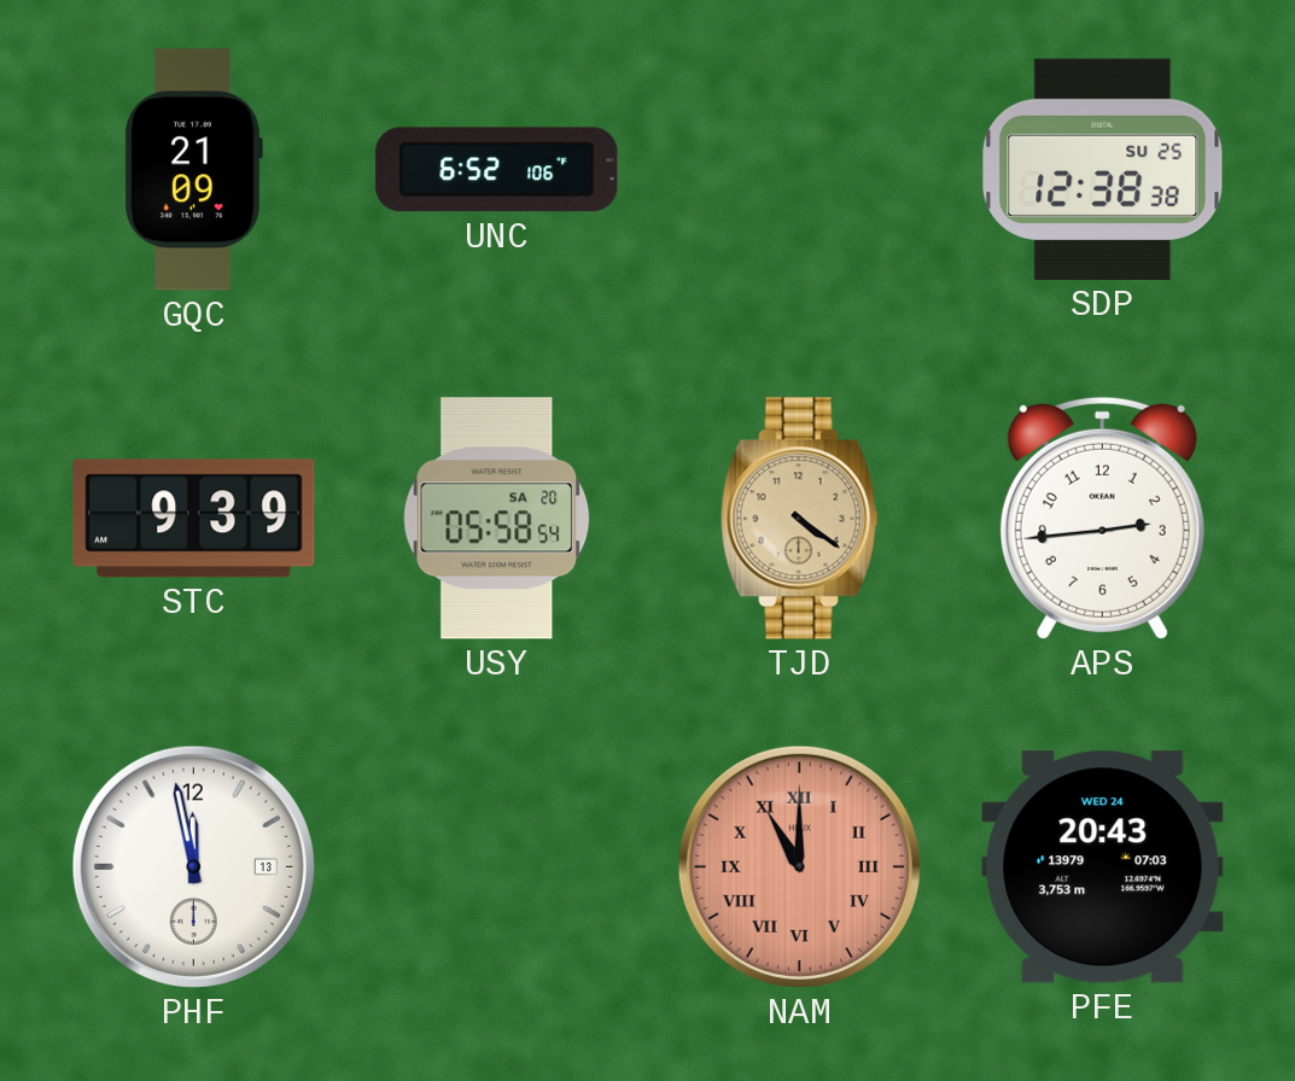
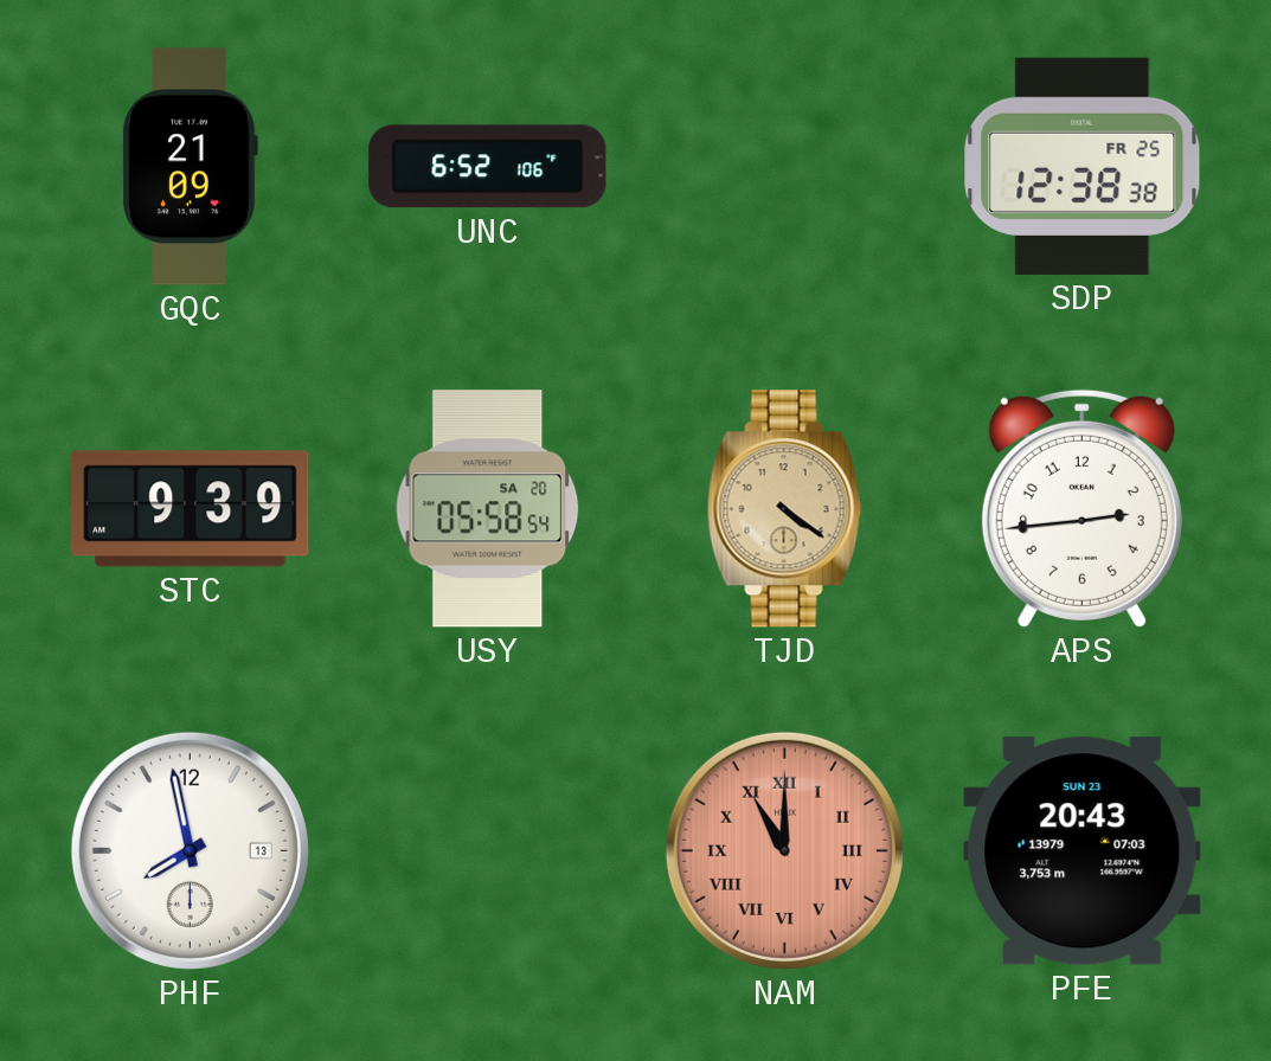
SDP date: SU 25 -> FR 25 (1083, 166)
PHF: 11:58 -> 7:58 (190, 850)
PFE date: WED 24 -> SUN 23 (1083, 851)
